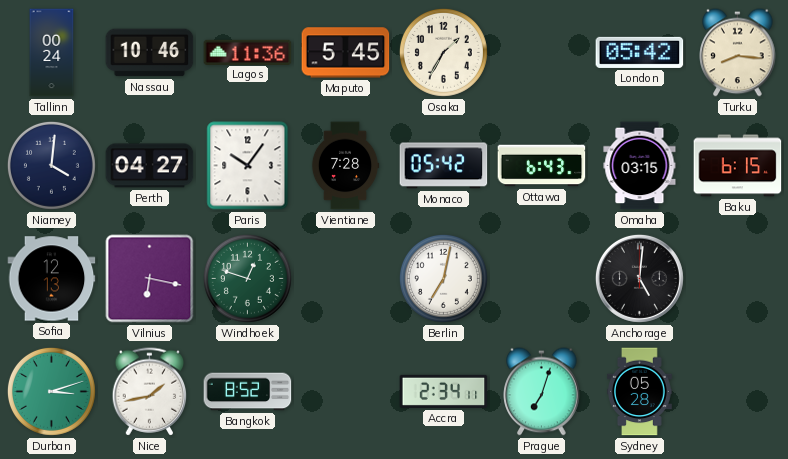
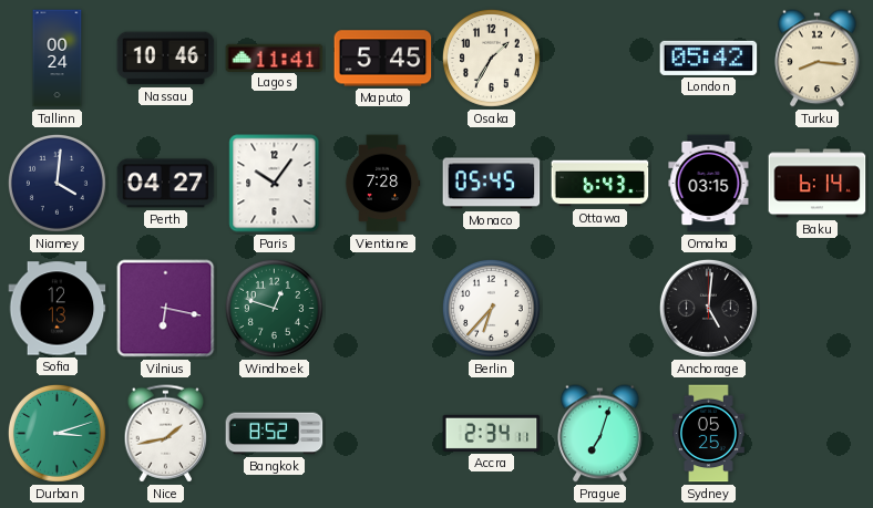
Lagos: 11:36 -> 11:41 (275, 58)
Monaco: 05:42 -> 05:45 (492, 184)
Baku: 6:15 -> 6:14 (818, 184)
Berlin: 7:02 -> 6:37 (491, 308)
Sydney: 05:28 -> 05:25 (709, 434)
